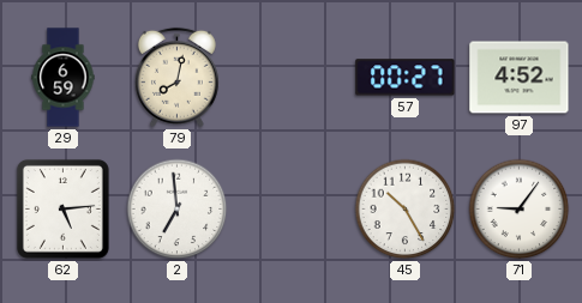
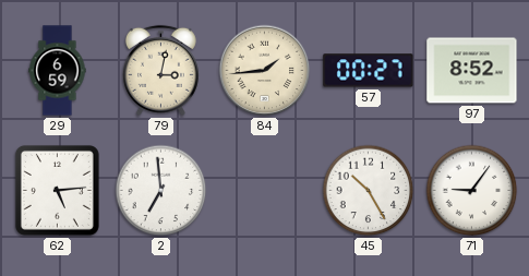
79: 8:02 -> 3:02 (160, 70)
84: none -> 1:44 (265, 71)
97: 4:52 -> 8:52 (472, 71)
